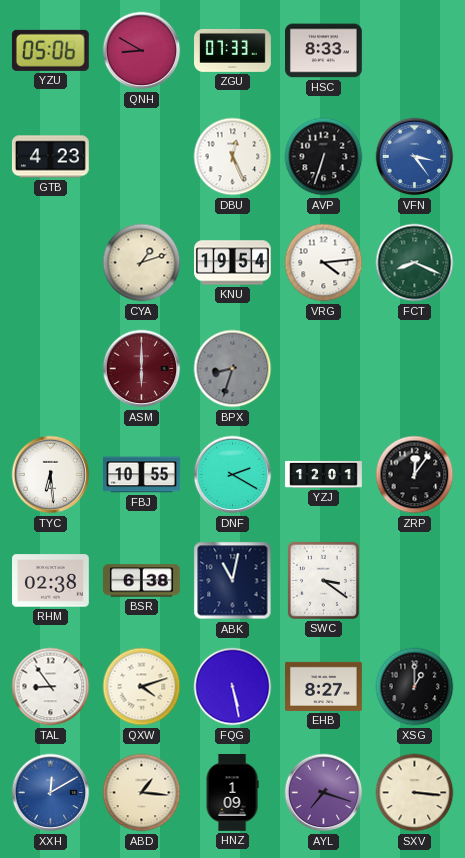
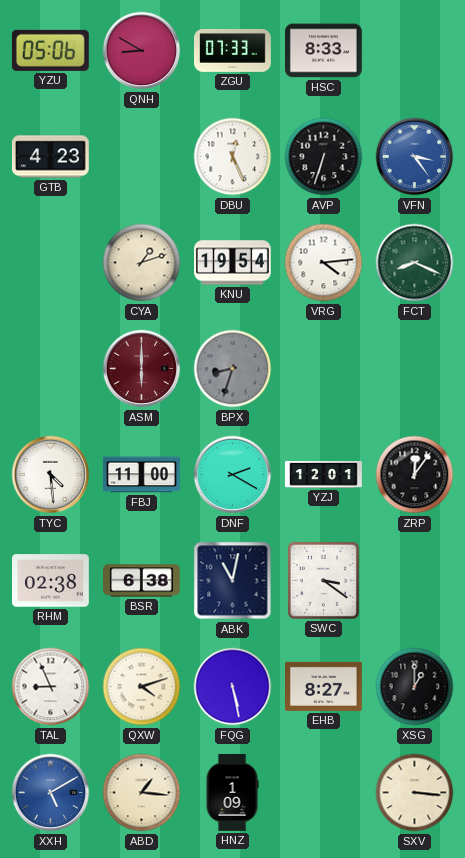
TYC: 6:29 -> 4:29 (51, 475)
FBJ: 10:55 -> 11:00 (142, 475)
TAL: 8:54 -> 8:56 (51, 687)
XXH: 12:10 -> 5:10 (51, 793)
AYL: 7:18 -> none (324, 793)
